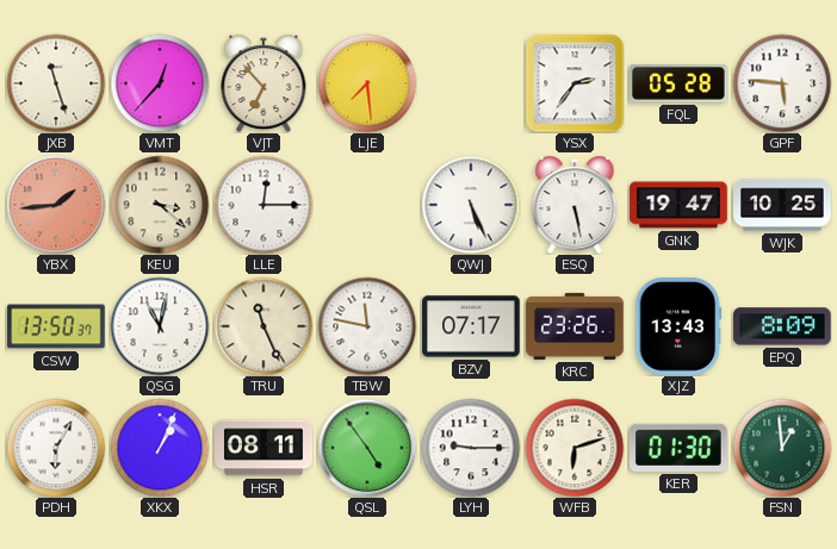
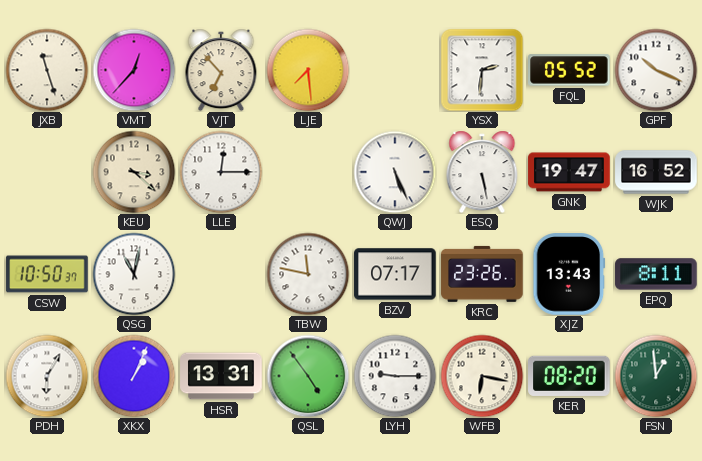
YSX: 2:36 -> 2:31 (482, 70)
FQL: 05:28 -> 05:52 (569, 70)
GPF: 5:46 -> 10:19 (656, 70)
YBX: 1:44 -> none (56, 205)
WJK: 10:25 -> 16:52 (656, 172)
CSW: 13:50 -> 10:50 (47, 274)
TRU: 11:26 -> none (263, 326)
EPQ: 8:09 -> 8:11 (656, 274)
HSR: 08:11 -> 13:31 (221, 376)
WFB: 6:12 -> 6:17 (482, 376)
KER: 01:30 -> 08:20 (570, 376)
